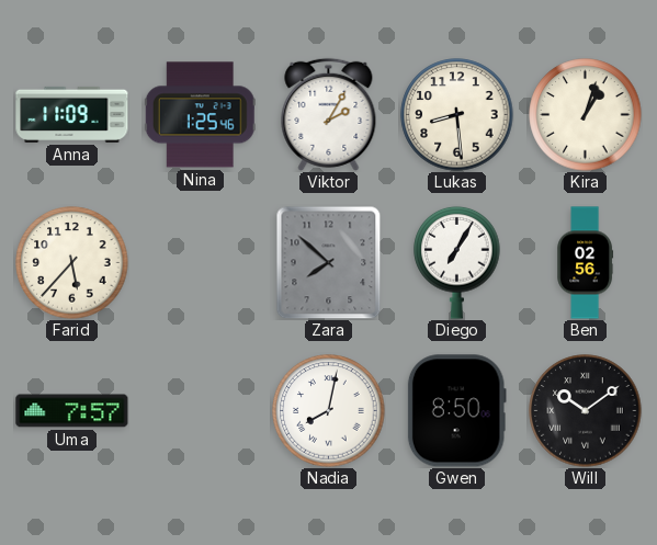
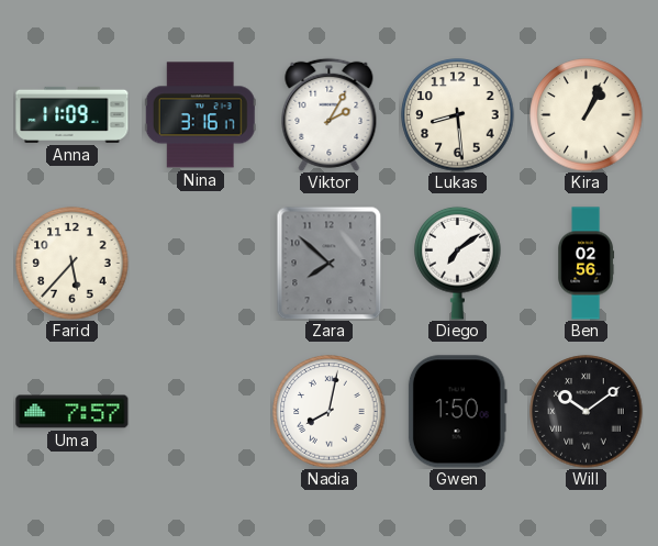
Nina: 1:25 -> 3:16 (200, 115)
Kira: 1:03 -> 1:04 (587, 115)
Diego: 7:05 -> 7:09 (458, 263)
Gwen: 8:50 -> 1:50 (457, 412)
